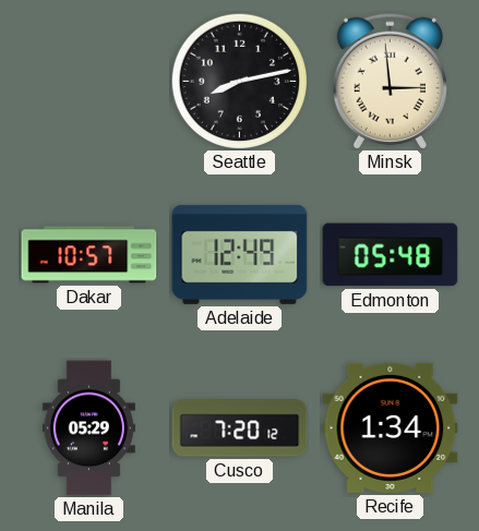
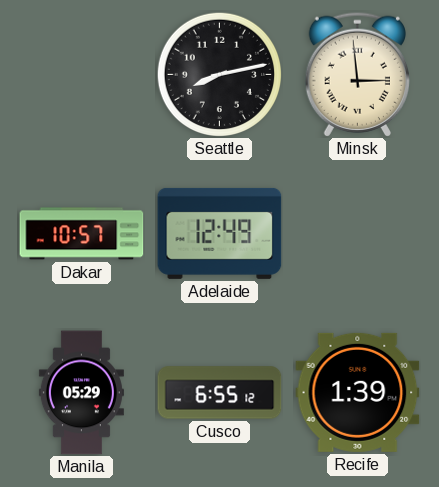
Edmonton: 05:48 -> none (391, 255)
Cusco: 7:20 -> 6:55 (220, 393)
Recife: 1:34 -> 1:39 (358, 392)
